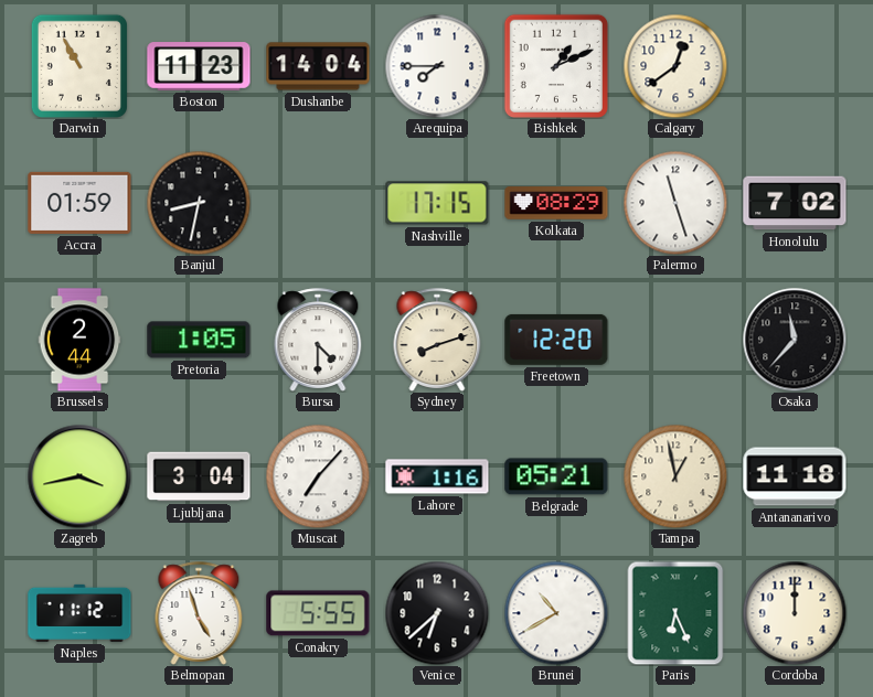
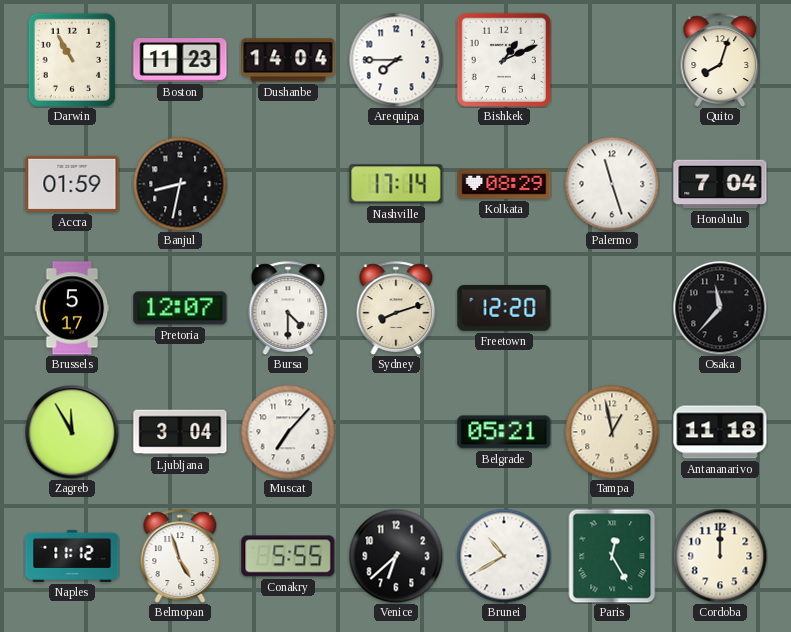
Calgary: 12:39 -> none (675, 66)
Quito: none -> 8:03 (720, 60)
Nashville: 17:15 -> 17:14 (396, 184)
Honolulu: 7:02 -> 7:04 (720, 184)
Brussels: 2:44 -> 5:17 (72, 308)
Pretoria: 1:05 -> 12:07 (180, 308)
Zagreb: 3:43 -> 11:55 (72, 432)
Lahore: 1:16 -> none (437, 476)
Paris: 6:26 -> 12:25 (612, 556)
